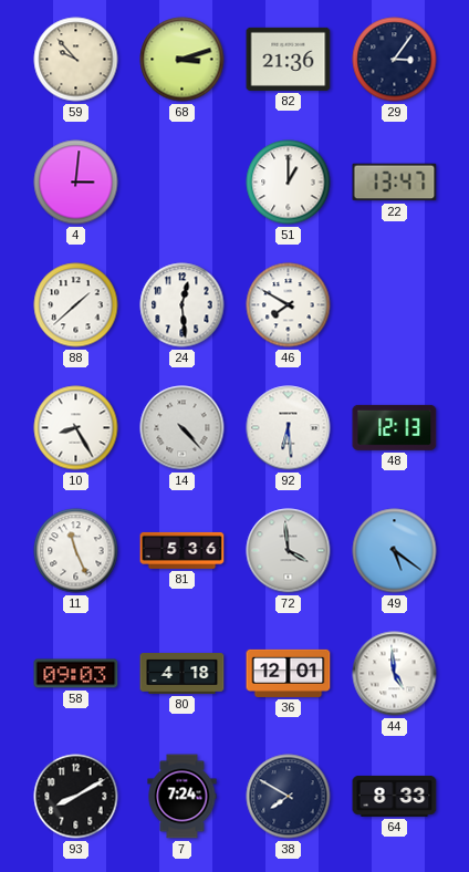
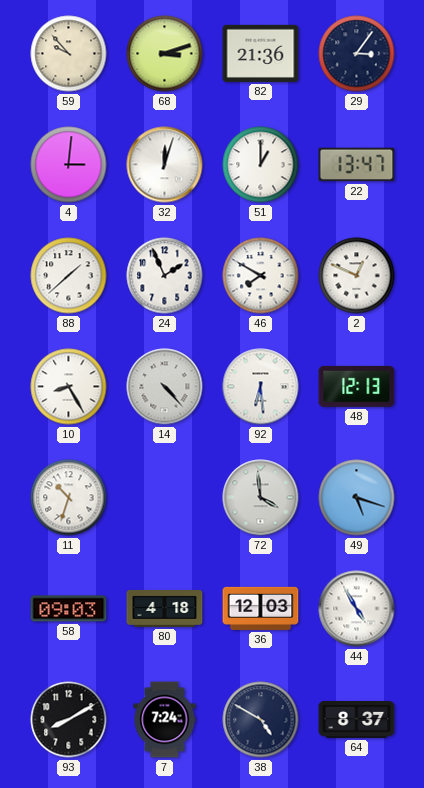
32: none -> 12:03 (165, 165)
24: 12:29 -> 1:56 (165, 276)
2: none -> 12:49 (357, 276)
11: 11:26 -> 10:33 (69, 498)
81: 5:36 -> none (183, 550)
49: 5:21 -> 5:18 (357, 498)
36: 12:01 -> 12:03 (261, 608)
44: 4:59 -> 4:55 (357, 609)
38: 7:50 -> 4:50 (261, 720)
64: 8:33 -> 8:37 (357, 719)
